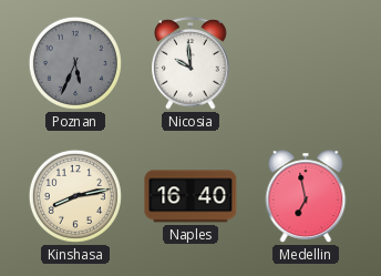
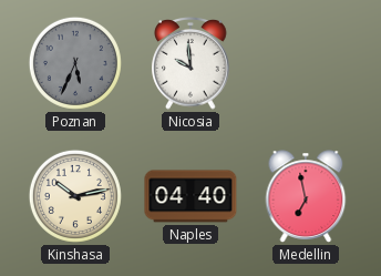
Kinshasa: 8:13 -> 10:13 (75, 196)
Naples: 16:40 -> 04:40 (190, 196)
